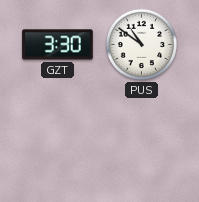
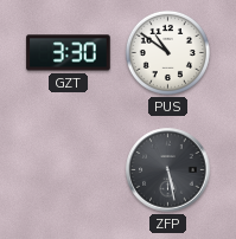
ZFP: none -> 5:28 (168, 170)
